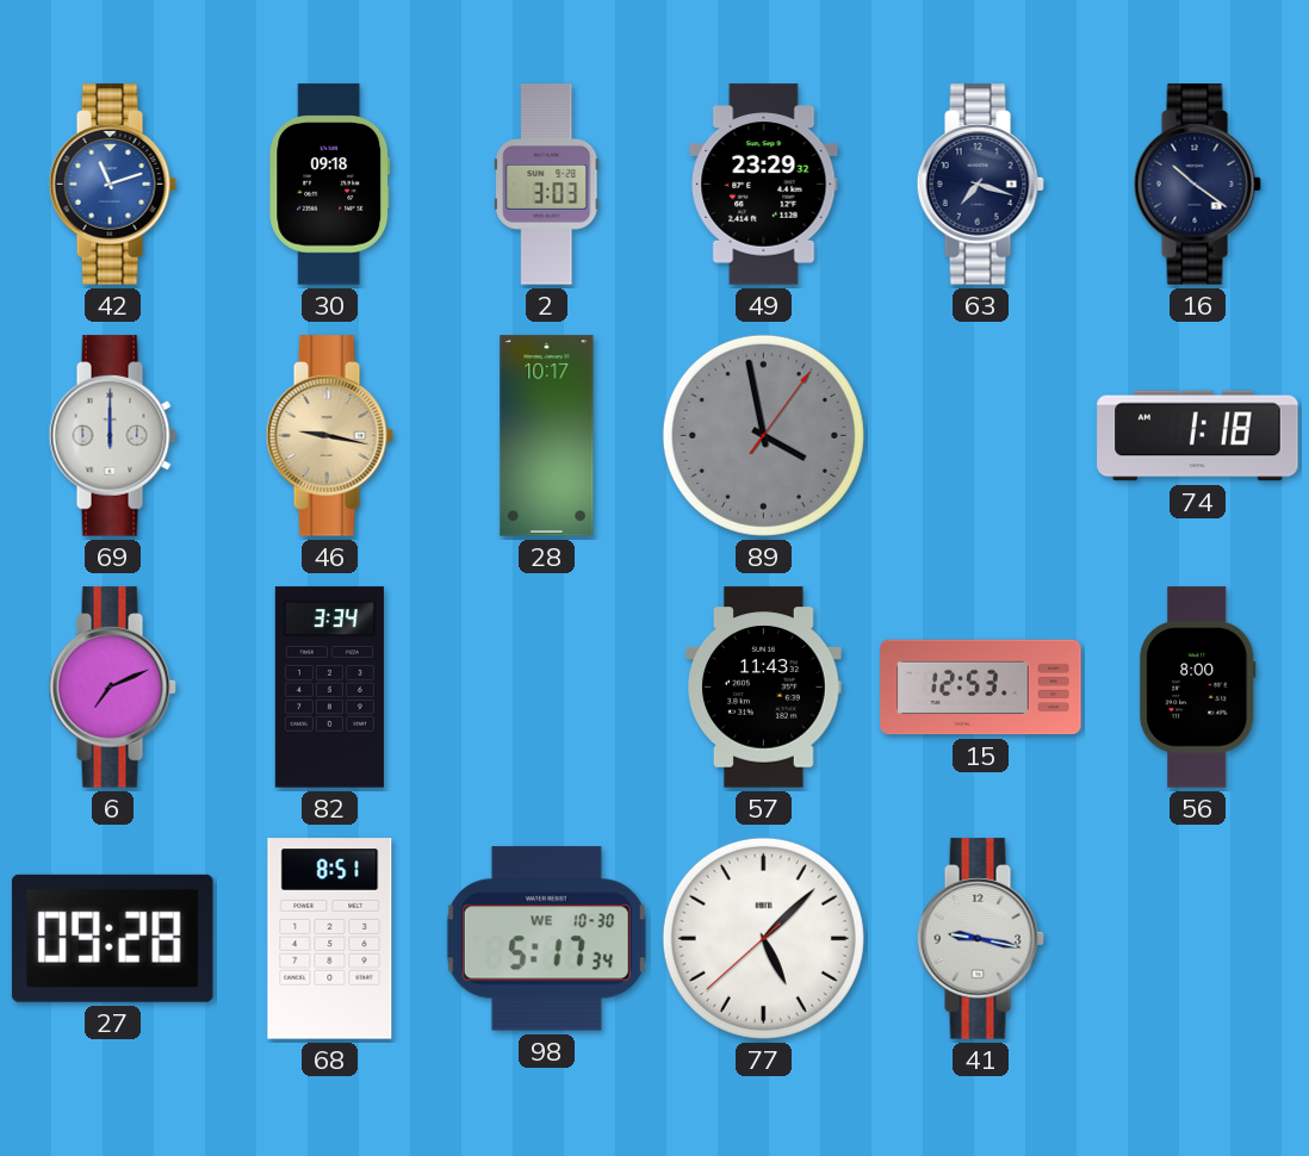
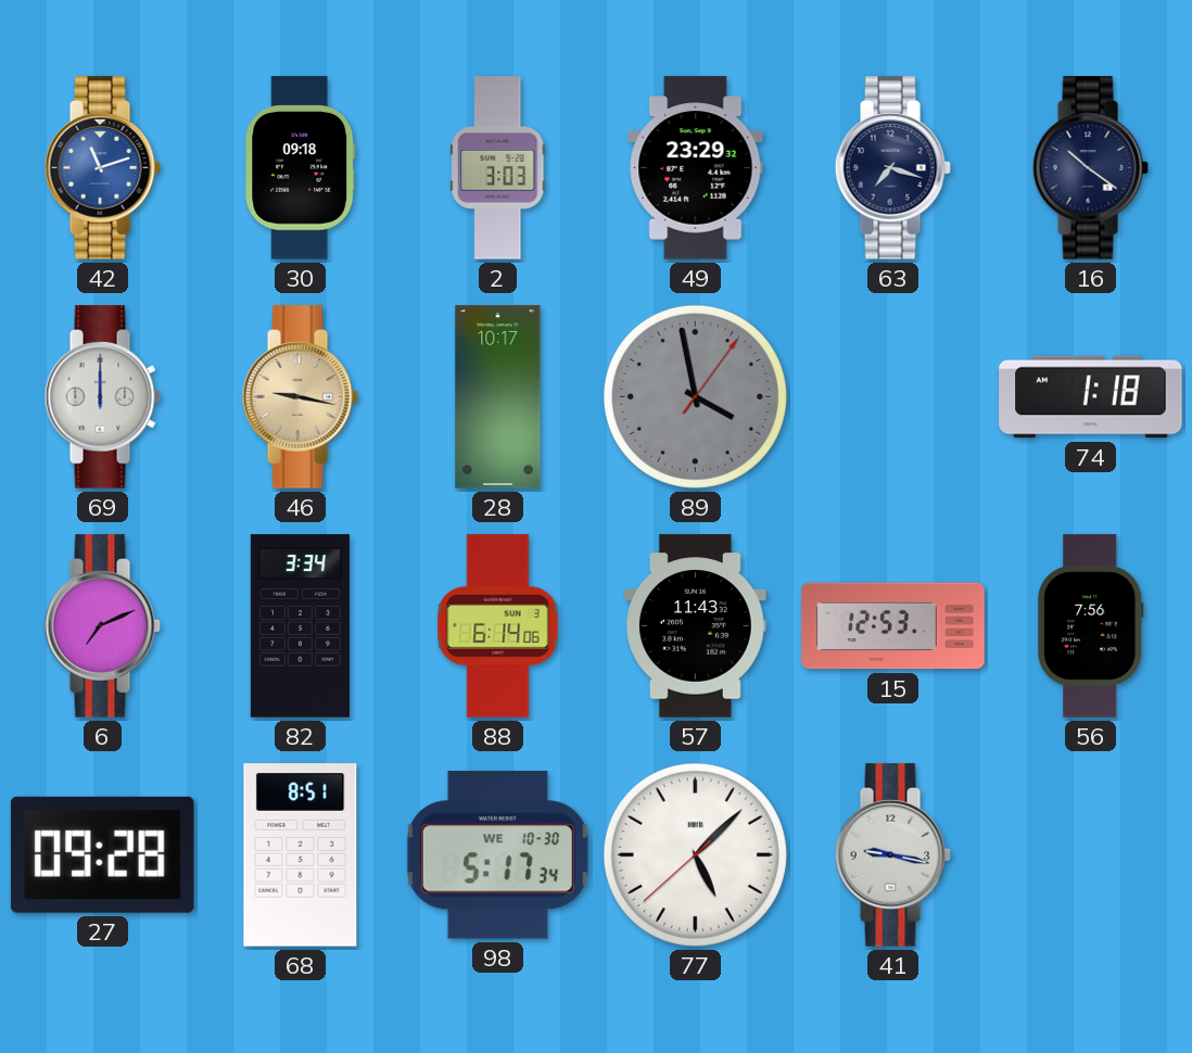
88: none -> 6:14 (498, 626)
56: 8:00 -> 7:56 (1091, 626)
